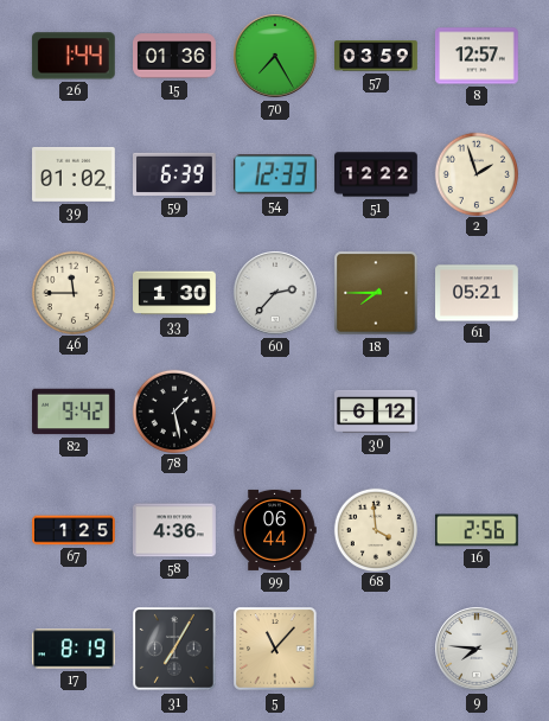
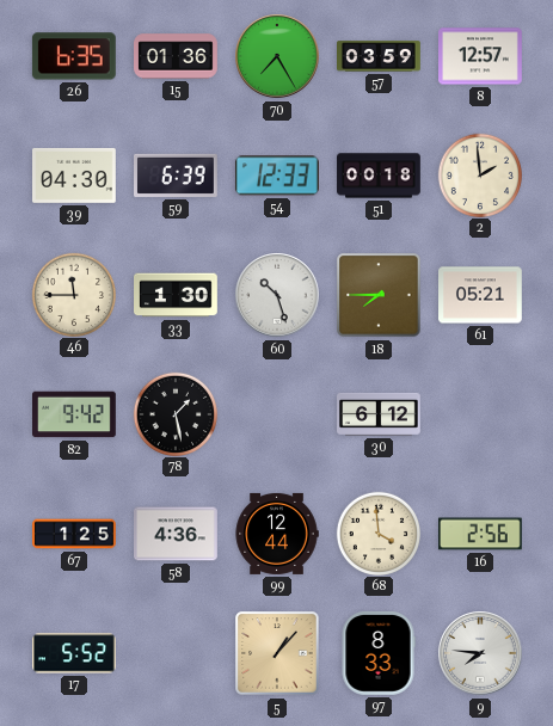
26: 1:44 -> 6:35 (74, 56)
39: 01:02 -> 04:30 (75, 176)
51: 12:22 -> 00:18 (379, 176)
2: 1:57 -> 1:59 (479, 174)
60: 2:37 -> 10:27 (277, 295)
99: 06:44 -> 12:44 (277, 534)
17: 8:19 -> 5:52 (75, 653)
31: 7:05 -> none (174, 649)
5: 11:07 -> 1:07 (277, 653)
97: none -> 8:33 (379, 654)
